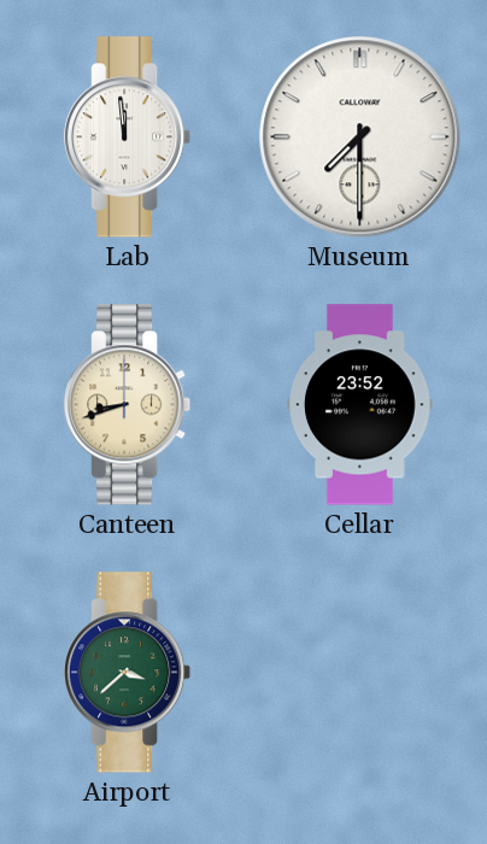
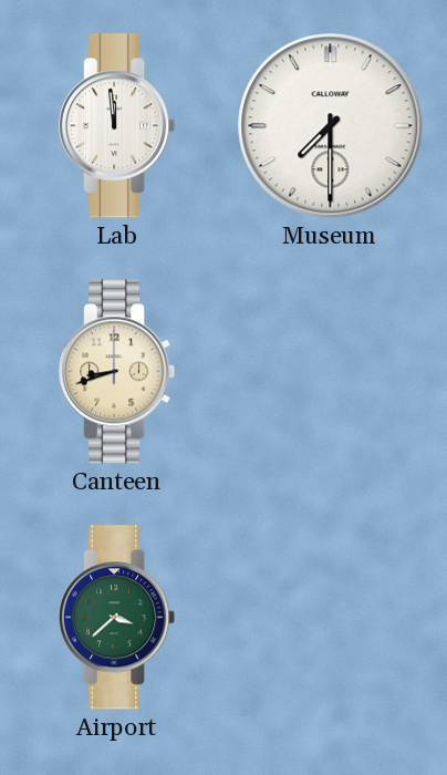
Cellar: 23:52 -> none (360, 405)
